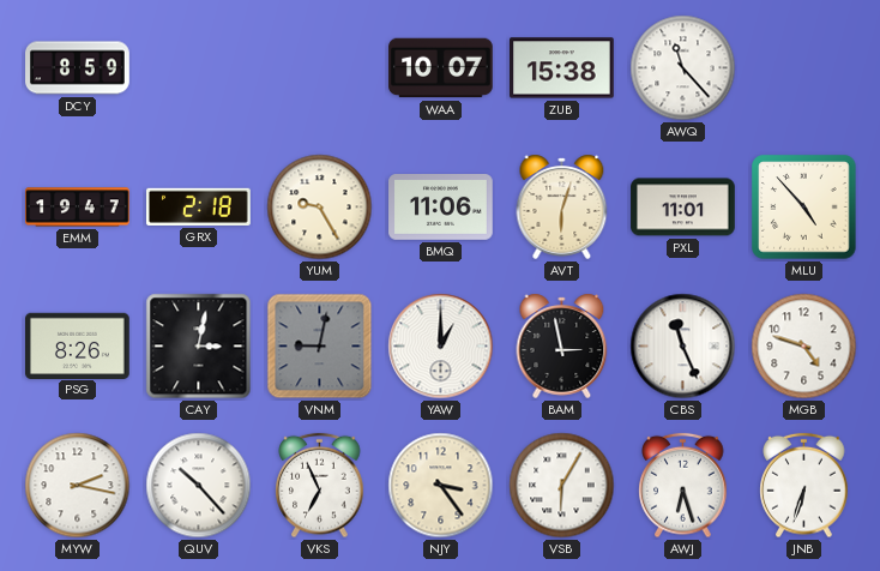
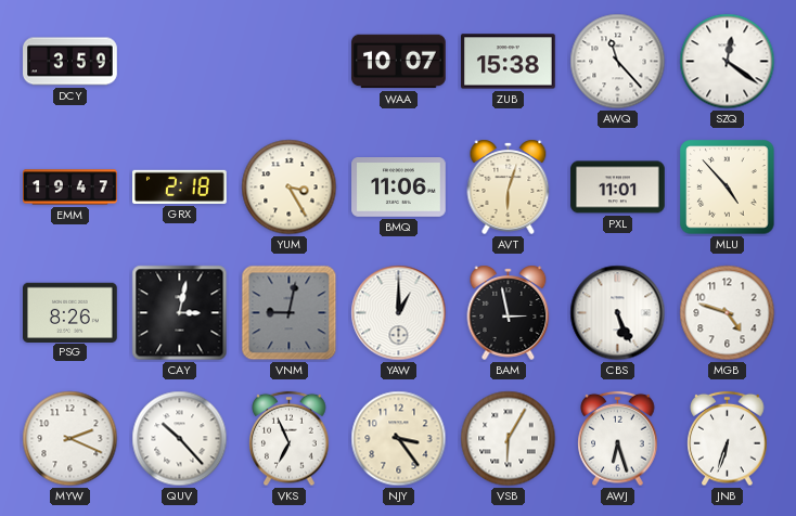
DCY: 8:59 -> 3:59 (70, 62)
SZQ: none -> 12:21 (728, 62)
YUM: 9:25 -> 3:25 (290, 188)
CBS: 11:26 -> 5:26 (618, 313)
MYW: 2:17 -> 2:19 (70, 439)
